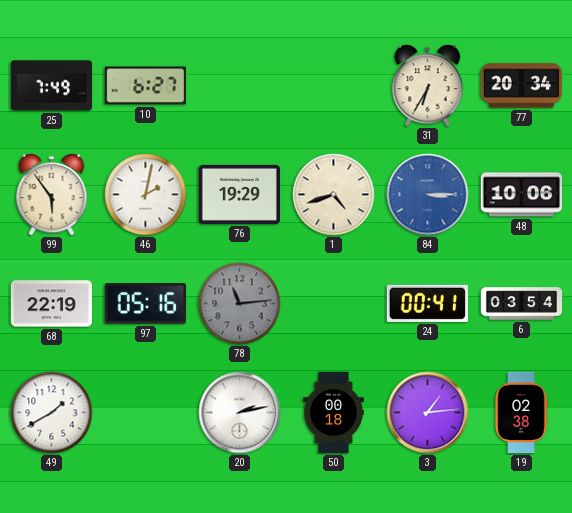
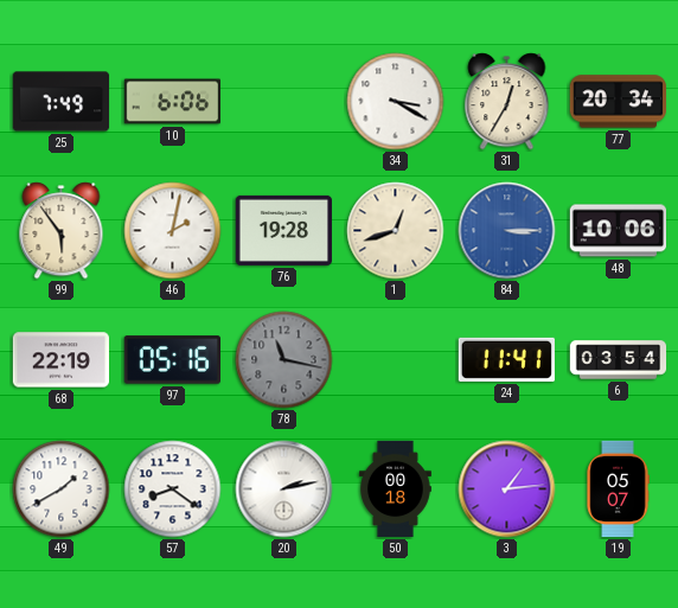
10: 6:27 -> 6:06 (173, 102)
34: none -> 3:20 (396, 102)
31: 6:35 -> 12:35 (507, 102)
76: 19:29 -> 19:28 (283, 230)
1: 4:42 -> 12:42 (396, 231)
78: 11:14 -> 11:17 (284, 360)
24: 00:41 -> 11:41 (506, 359)
57: none -> 8:21 (173, 489)
19: 02:38 -> 05:07 (618, 489)
